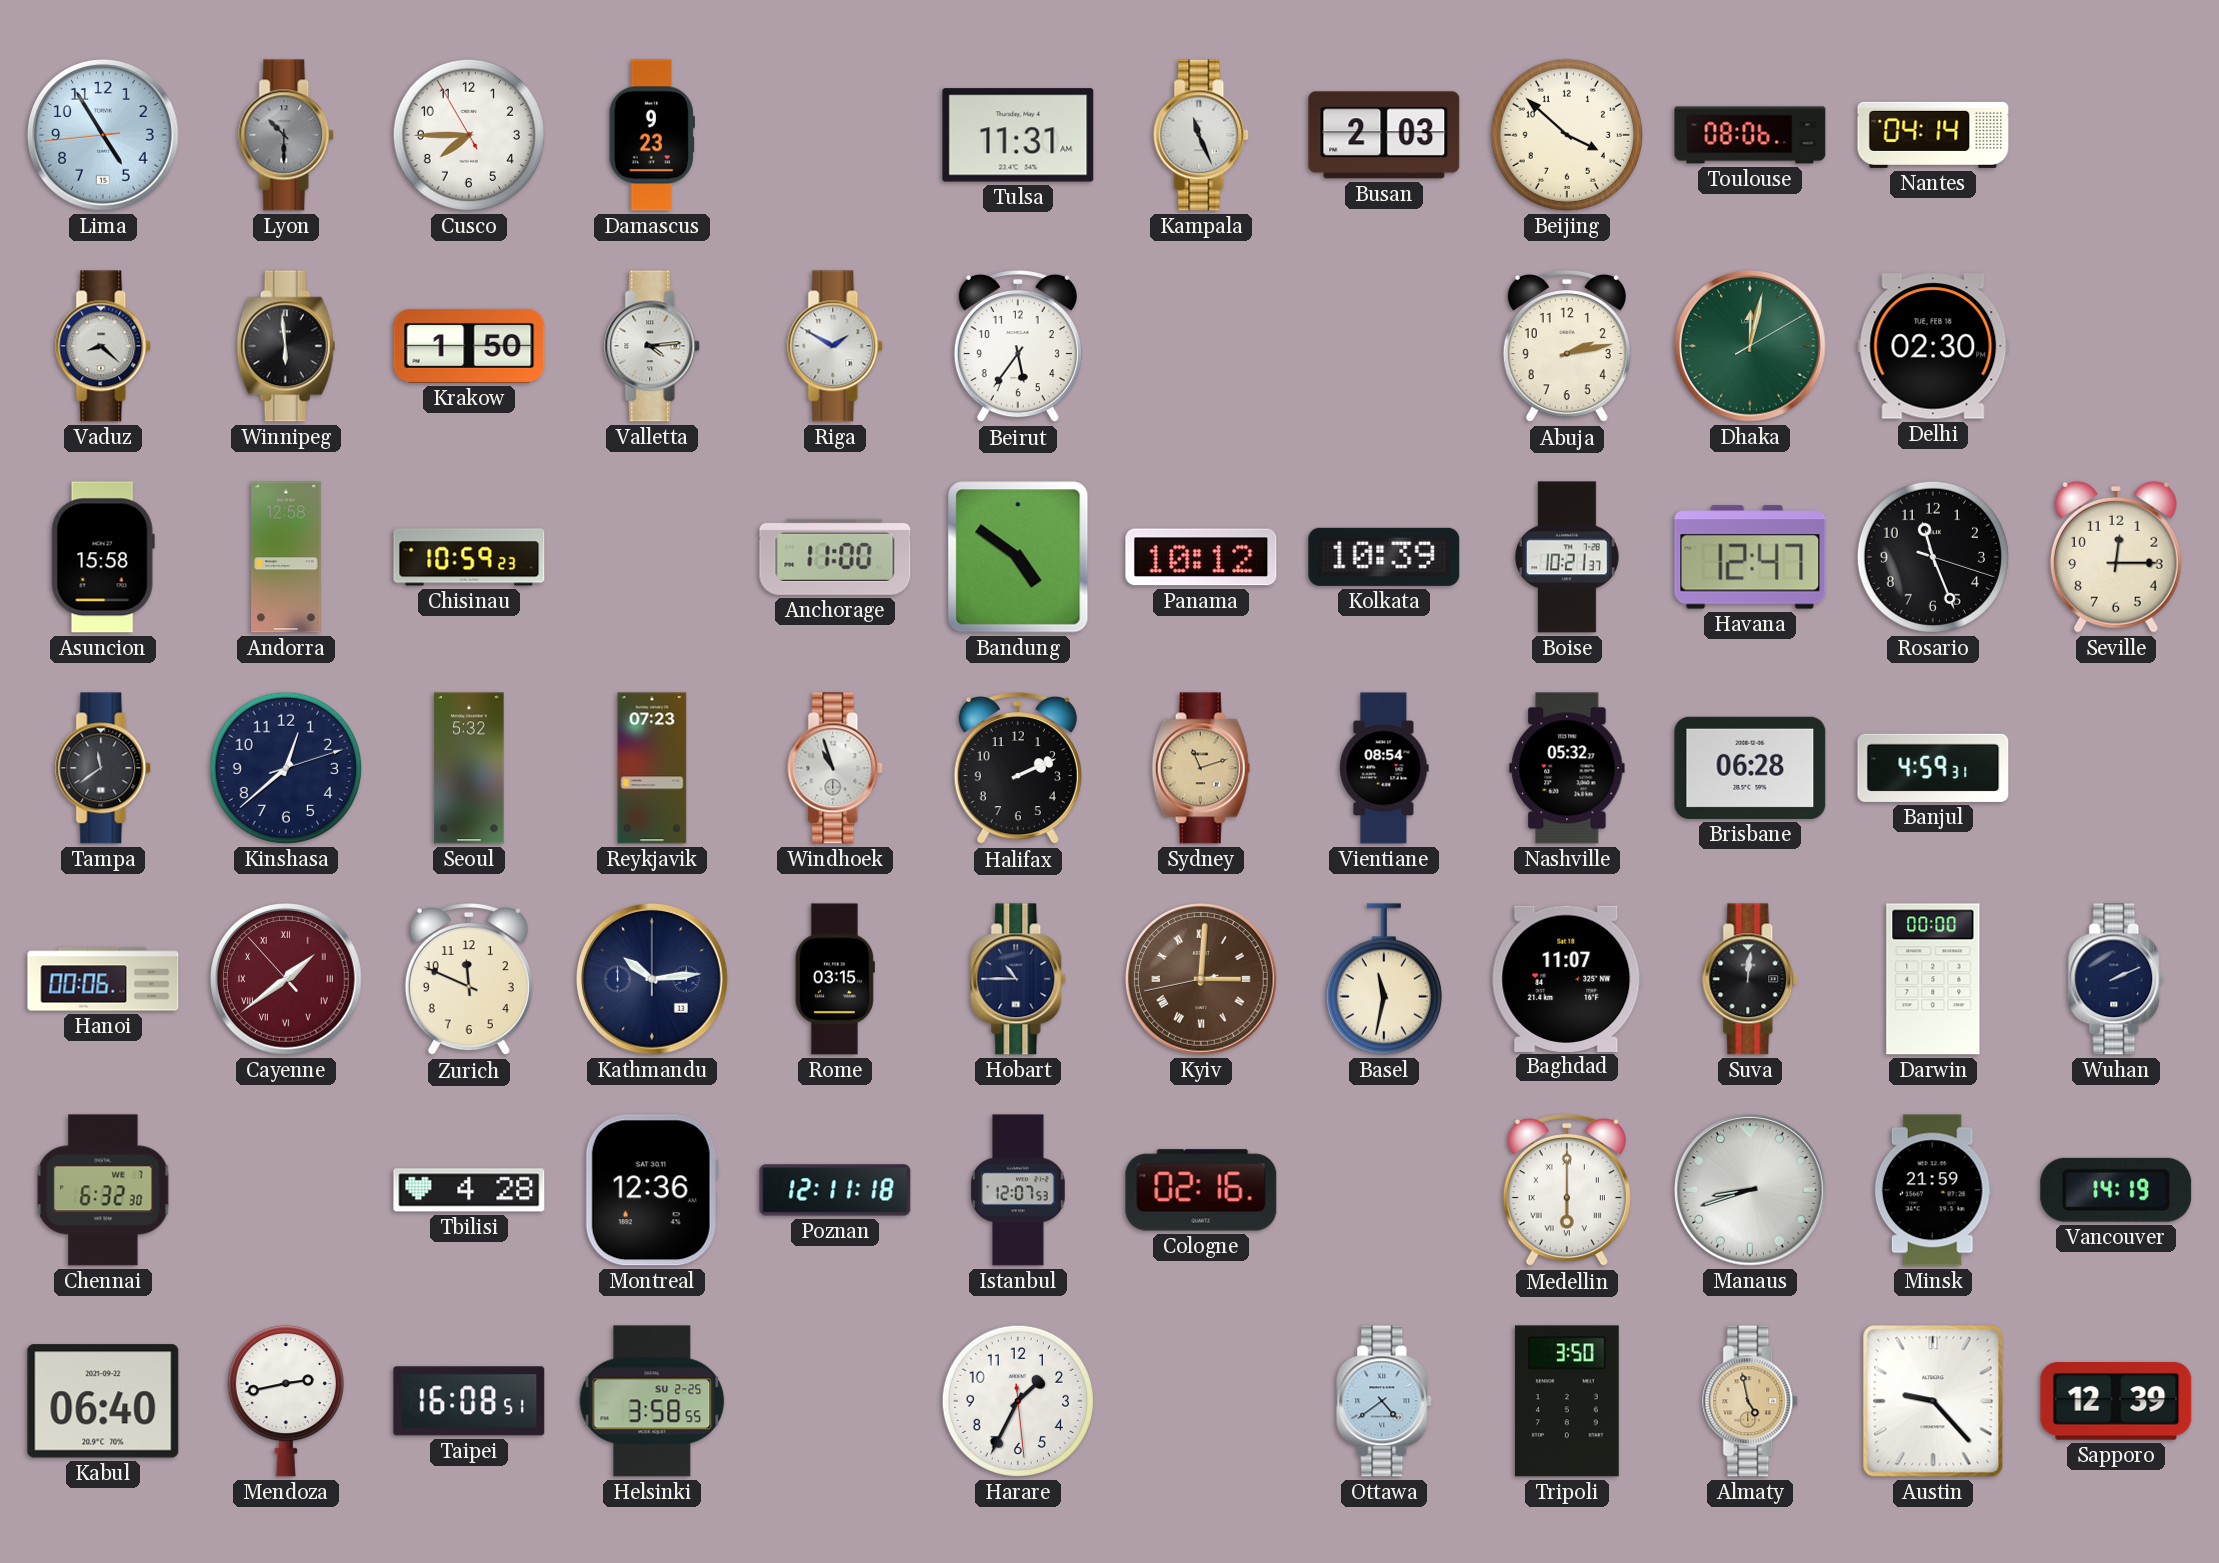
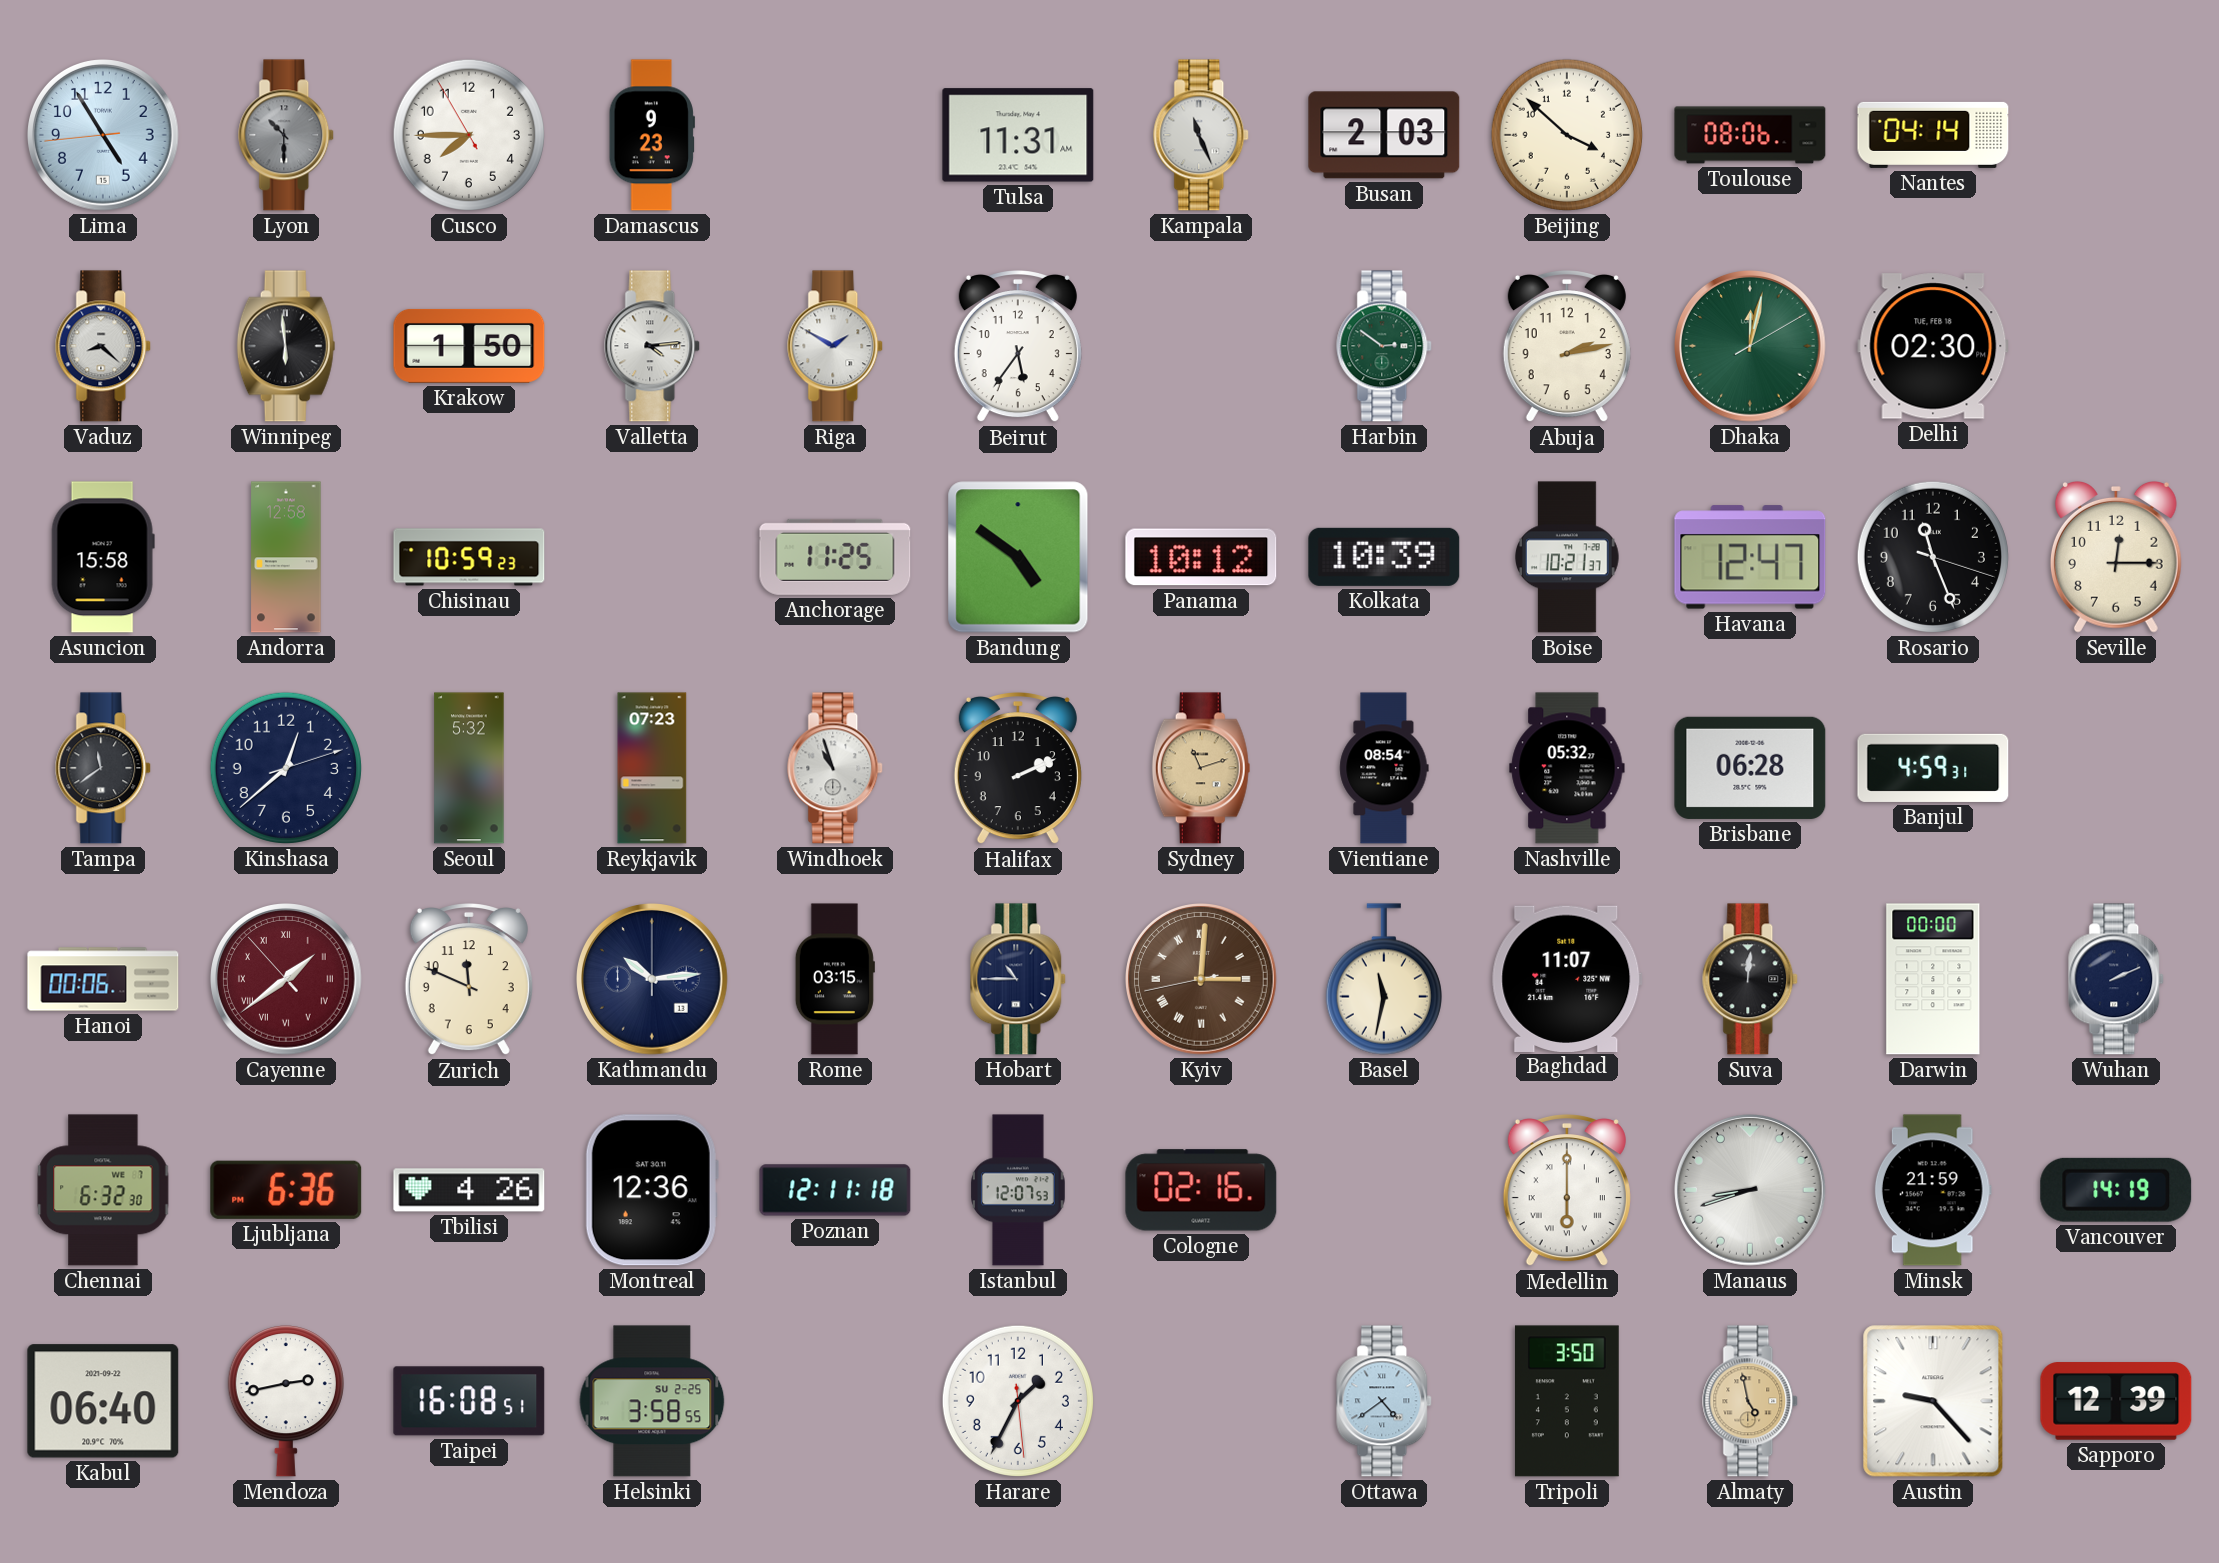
Harbin: none -> 2:51 (1385, 346)
Anchorage: 11:00 -> 11:25 (835, 557)
Ljubljana: none -> 6:36 (286, 1190)
Tbilisi: 4:28 -> 4:26 (469, 1190)
